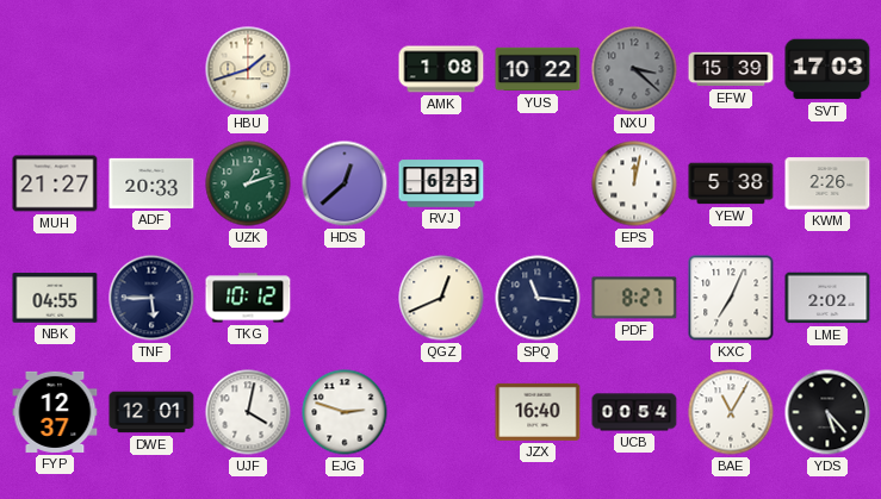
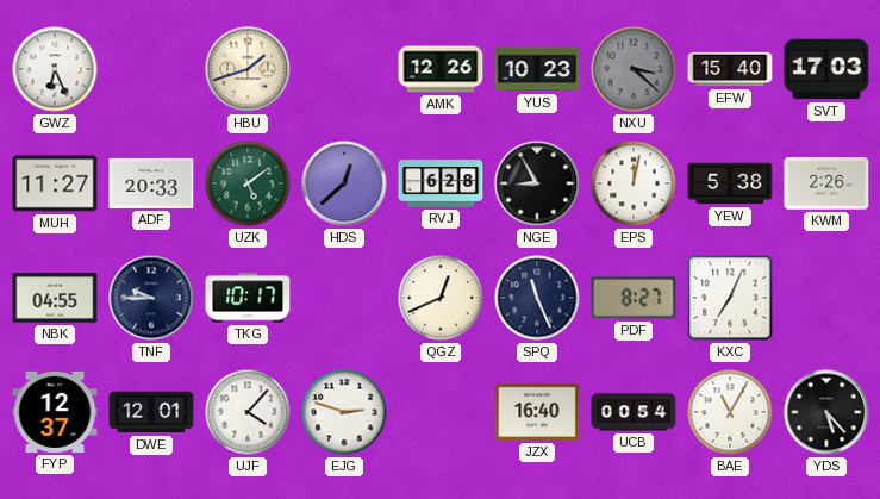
GWZ: none -> 6:26 (55, 69)
AMK: 1:08 -> 12:26 (441, 69)
YUS: 10:22 -> 10:23 (537, 69)
EFW: 15:39 -> 15:40 (730, 69)
MUH: 21:27 -> 11:27 (55, 183)
UZK: 1:12 -> 5:09 (248, 183)
RVJ: 6:23 -> 6:28 (441, 183)
NGE: none -> 8:55 (537, 183)
TNF: 5:45 -> 9:45 (151, 298)
TKG: 10:12 -> 10:17 (248, 298)
SPQ: 11:16 -> 11:26 (537, 298)
LME: 2:02 -> none (827, 298)
UJF: 4:02 -> 4:07 (248, 412)
